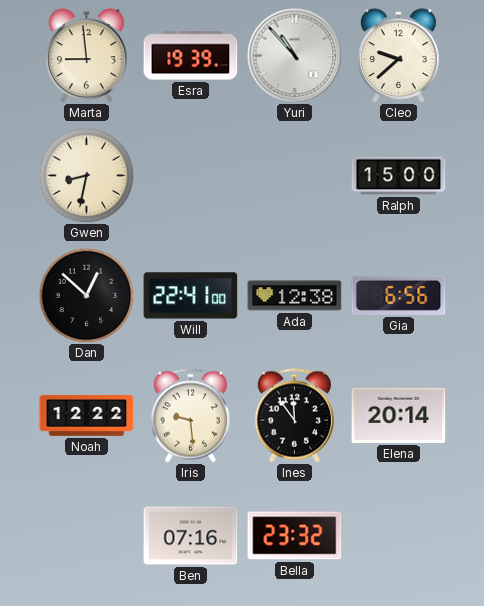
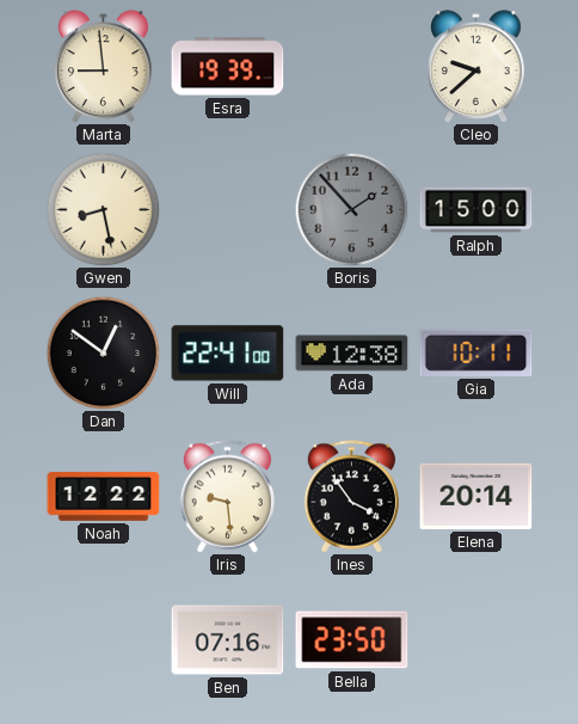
Yuri: 10:53 -> none (294, 55)
Gwen: 8:32 -> 8:28 (103, 209)
Boris: none -> 1:53 (351, 209)
Dan: 12:52 -> 12:51 (103, 352)
Gia: 6:56 -> 10:11 (476, 352)
Ines: 11:54 -> 3:54 (351, 497)
Bella: 23:32 -> 23:50 (352, 640)
